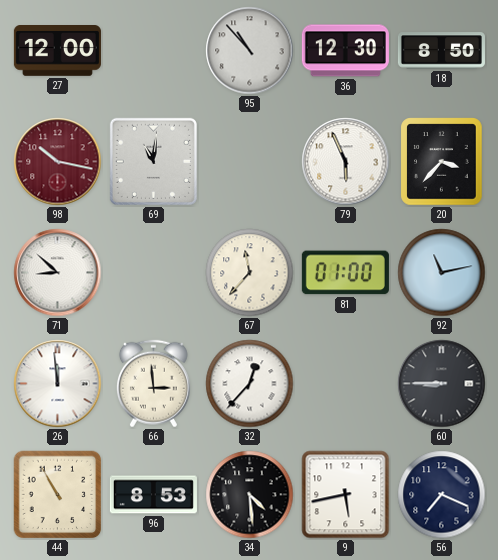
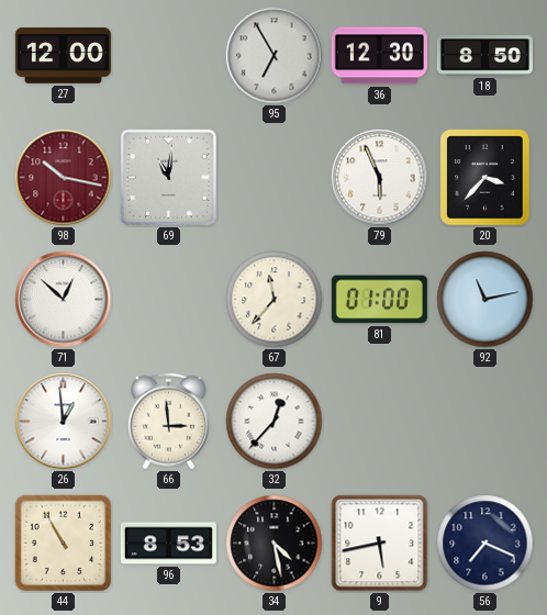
95: 10:53 -> 6:55 (275, 56)
71: 8:52 -> 12:52 (64, 300)
26: 11:59 -> 12:59 (64, 422)
60: 8:45 -> none (442, 384)
34: 4:29 -> 4:28 (275, 544)
